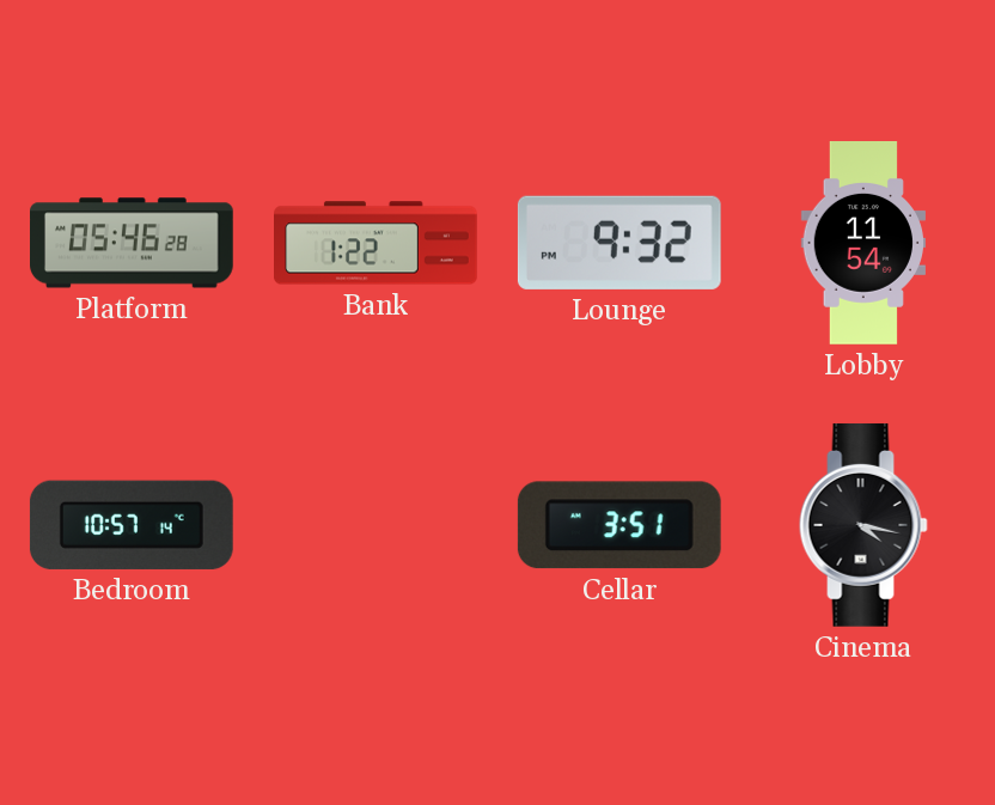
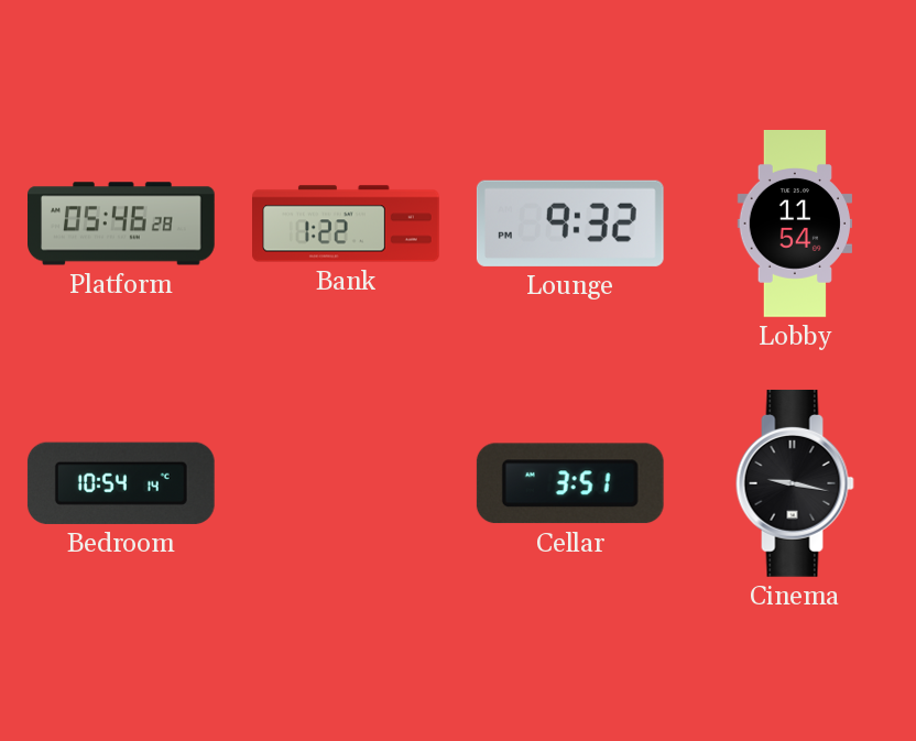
Bedroom: 10:57 -> 10:54 (121, 483)
Cinema: 4:17 -> 9:17 (795, 483)
